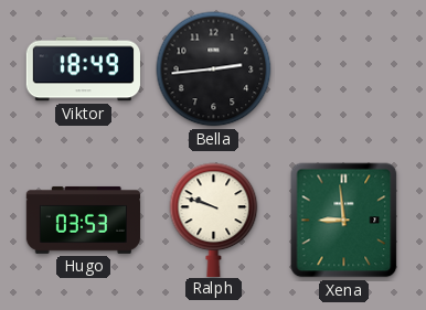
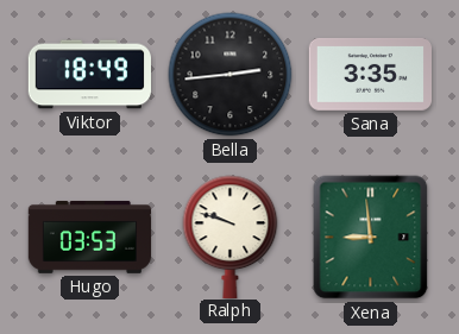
Sana: none -> 3:35 (370, 74)
